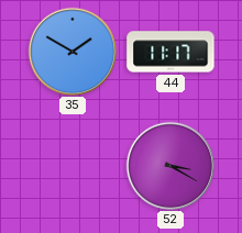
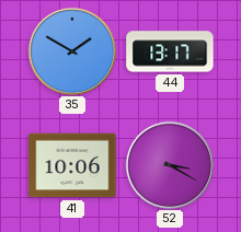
44: 11:17 -> 13:17 (170, 51)
41: none -> 10:06 (72, 165)
